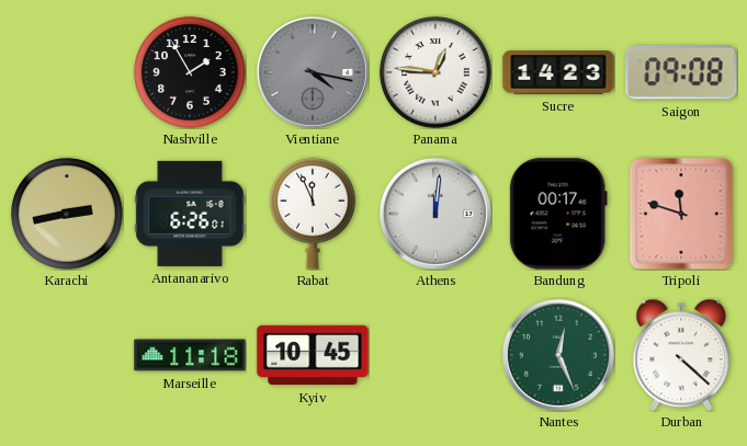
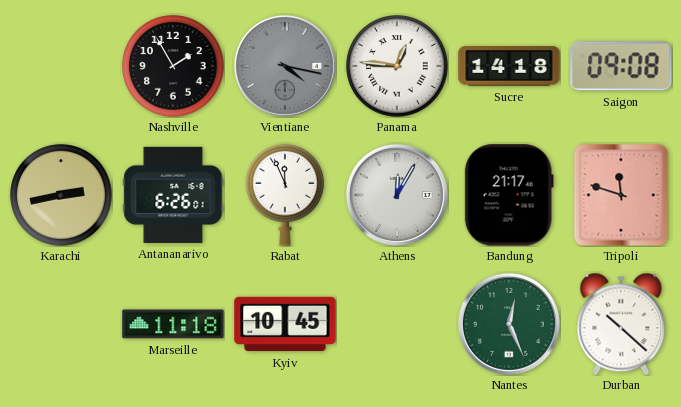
Sucre: 14:23 -> 14:18 (509, 66)
Athens: 12:01 -> 12:05 (397, 195)
Bandung: 00:17 -> 21:17 (509, 195)
Durban: 4:22 -> 10:22 (621, 324)
